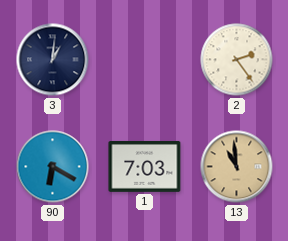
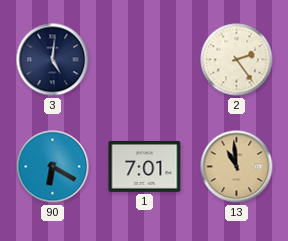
3: 1:01 -> 5:01 (53, 60)
1: 7:03 -> 7:01 (145, 166)
